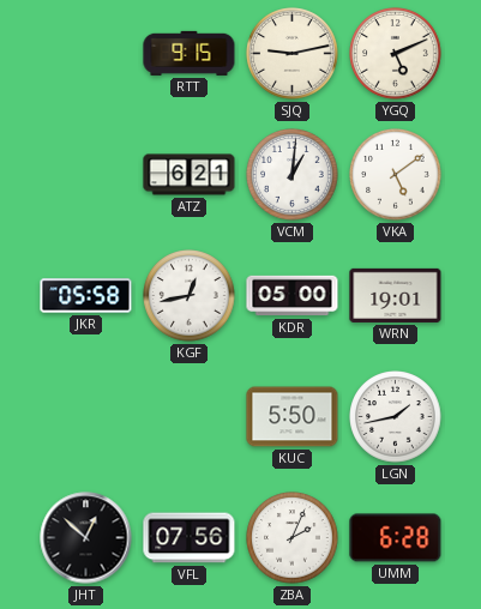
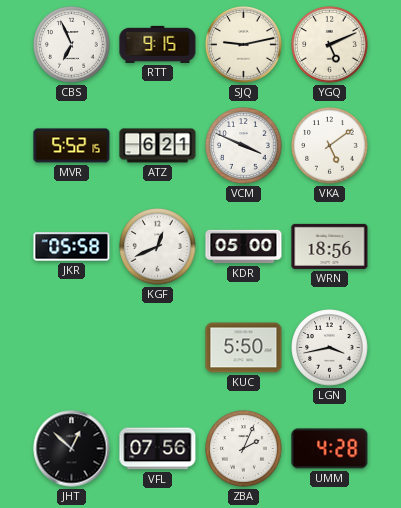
CBS: none -> 6:56 (72, 45)
MVR: none -> 5:52 (72, 146)
VCM: 1:01 -> 3:49 (244, 146)
KGF: 12:43 -> 12:41 (158, 247)
WRN: 19:01 -> 18:56 (330, 246)
LGN: 1:43 -> 3:43 (330, 348)
UMM: 6:28 -> 4:28 (330, 449)
